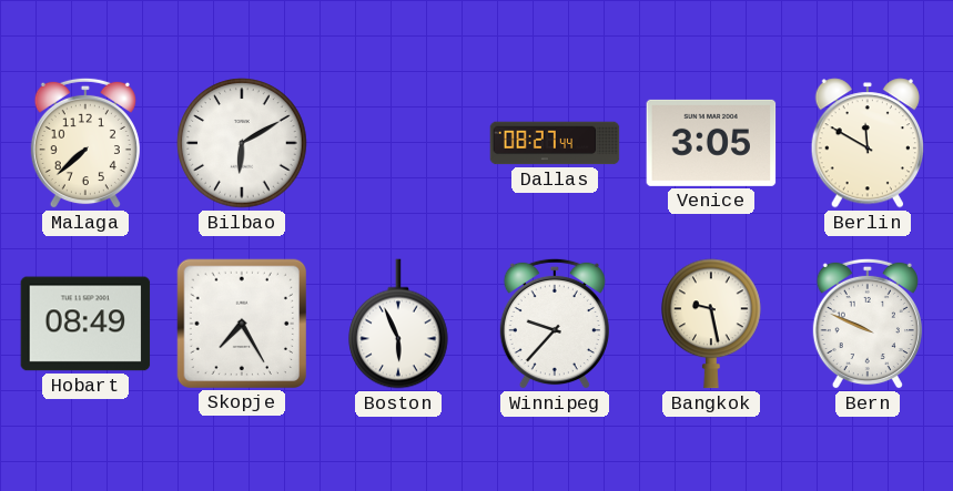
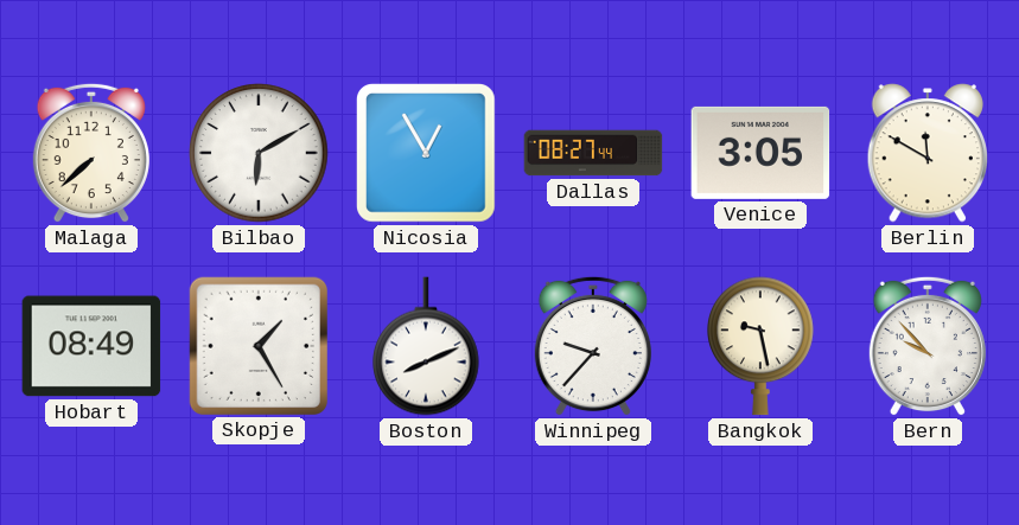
Nicosia: none -> 12:55 (427, 154)
Skopje: 7:25 -> 1:25 (257, 345)
Boston: 5:56 -> 8:11 (427, 346)
Bern: 9:49 -> 9:53 (928, 346)
